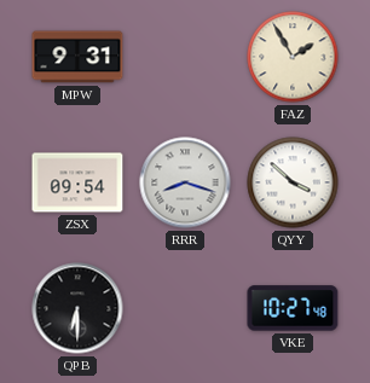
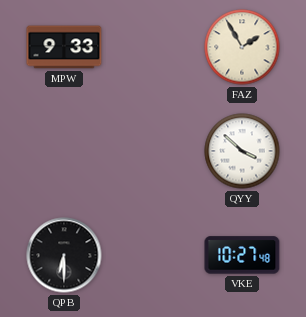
MPW: 9:31 -> 9:33 (64, 47)
ZSX: 09:54 -> none (77, 182)
RRR: 8:18 -> none (185, 182)
